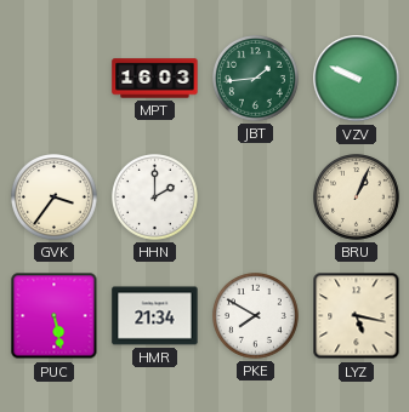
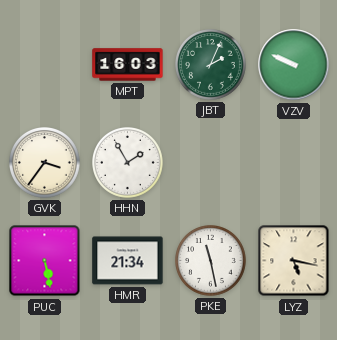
JBT: 1:44 -> 2:04 (211, 65)
HHN: 2:00 -> 1:55 (128, 163)
BRU: 1:04 -> none (357, 198)
PKE: 7:50 -> 11:28 (211, 261)
